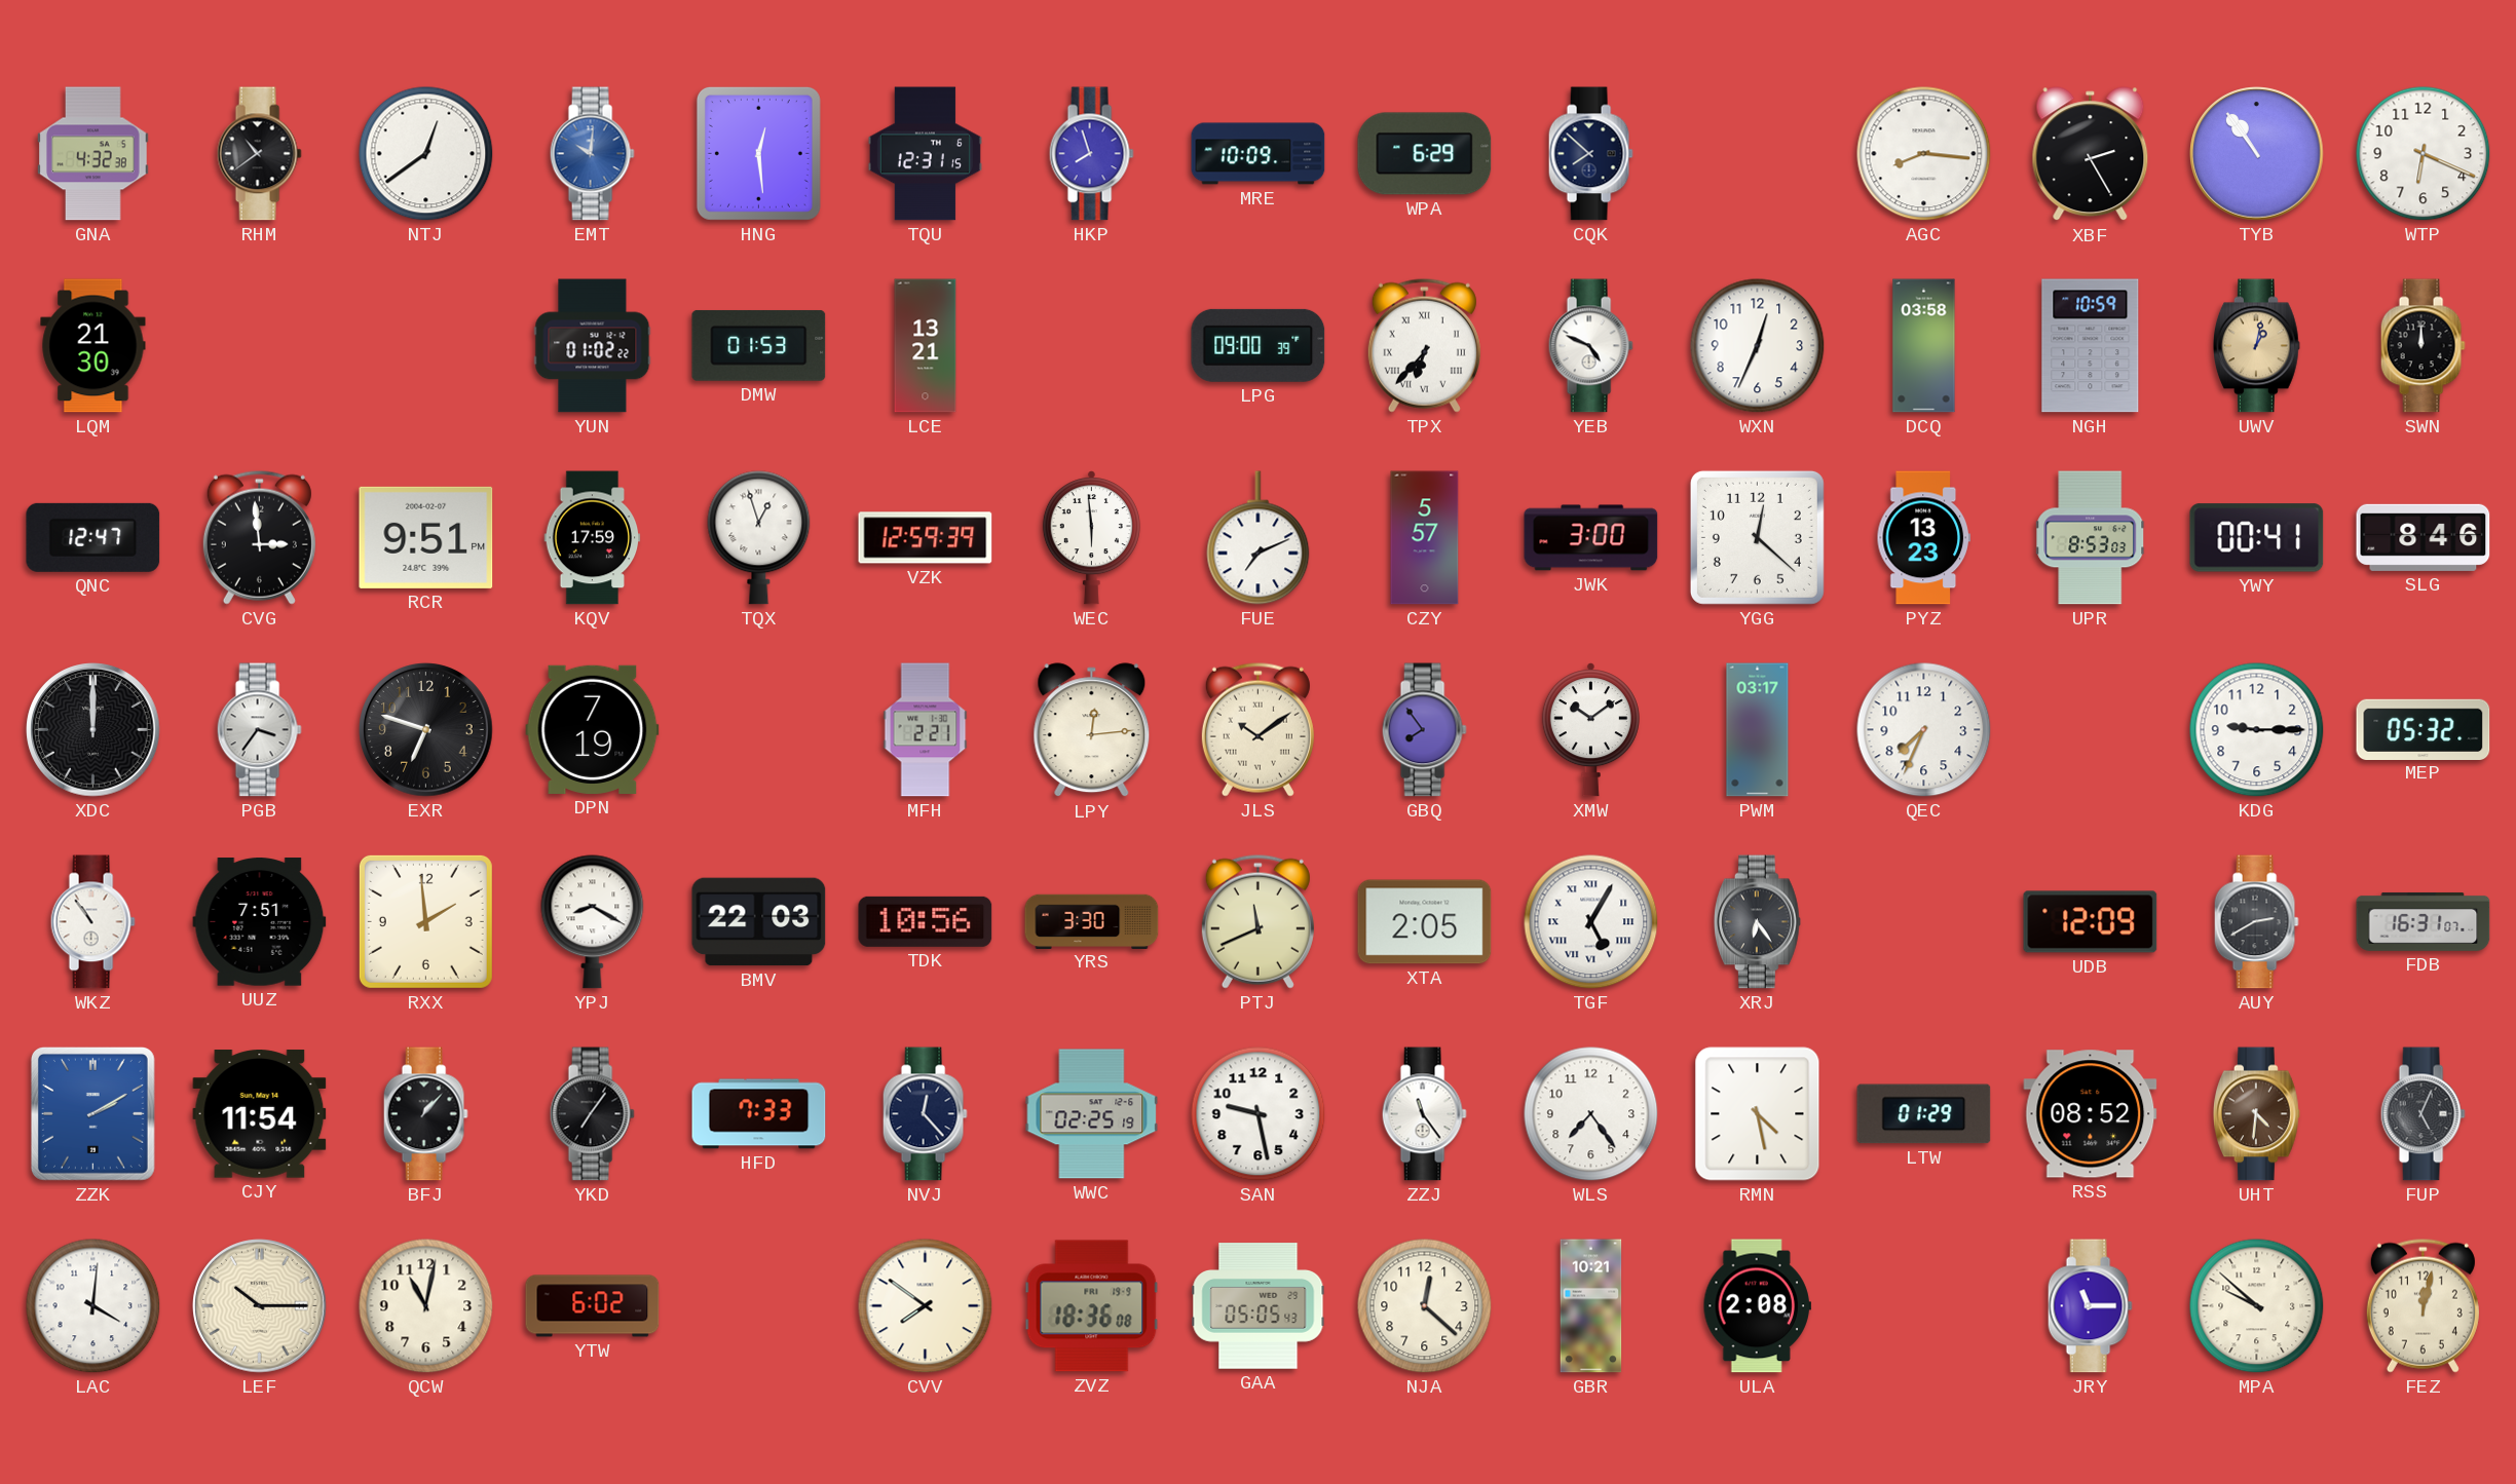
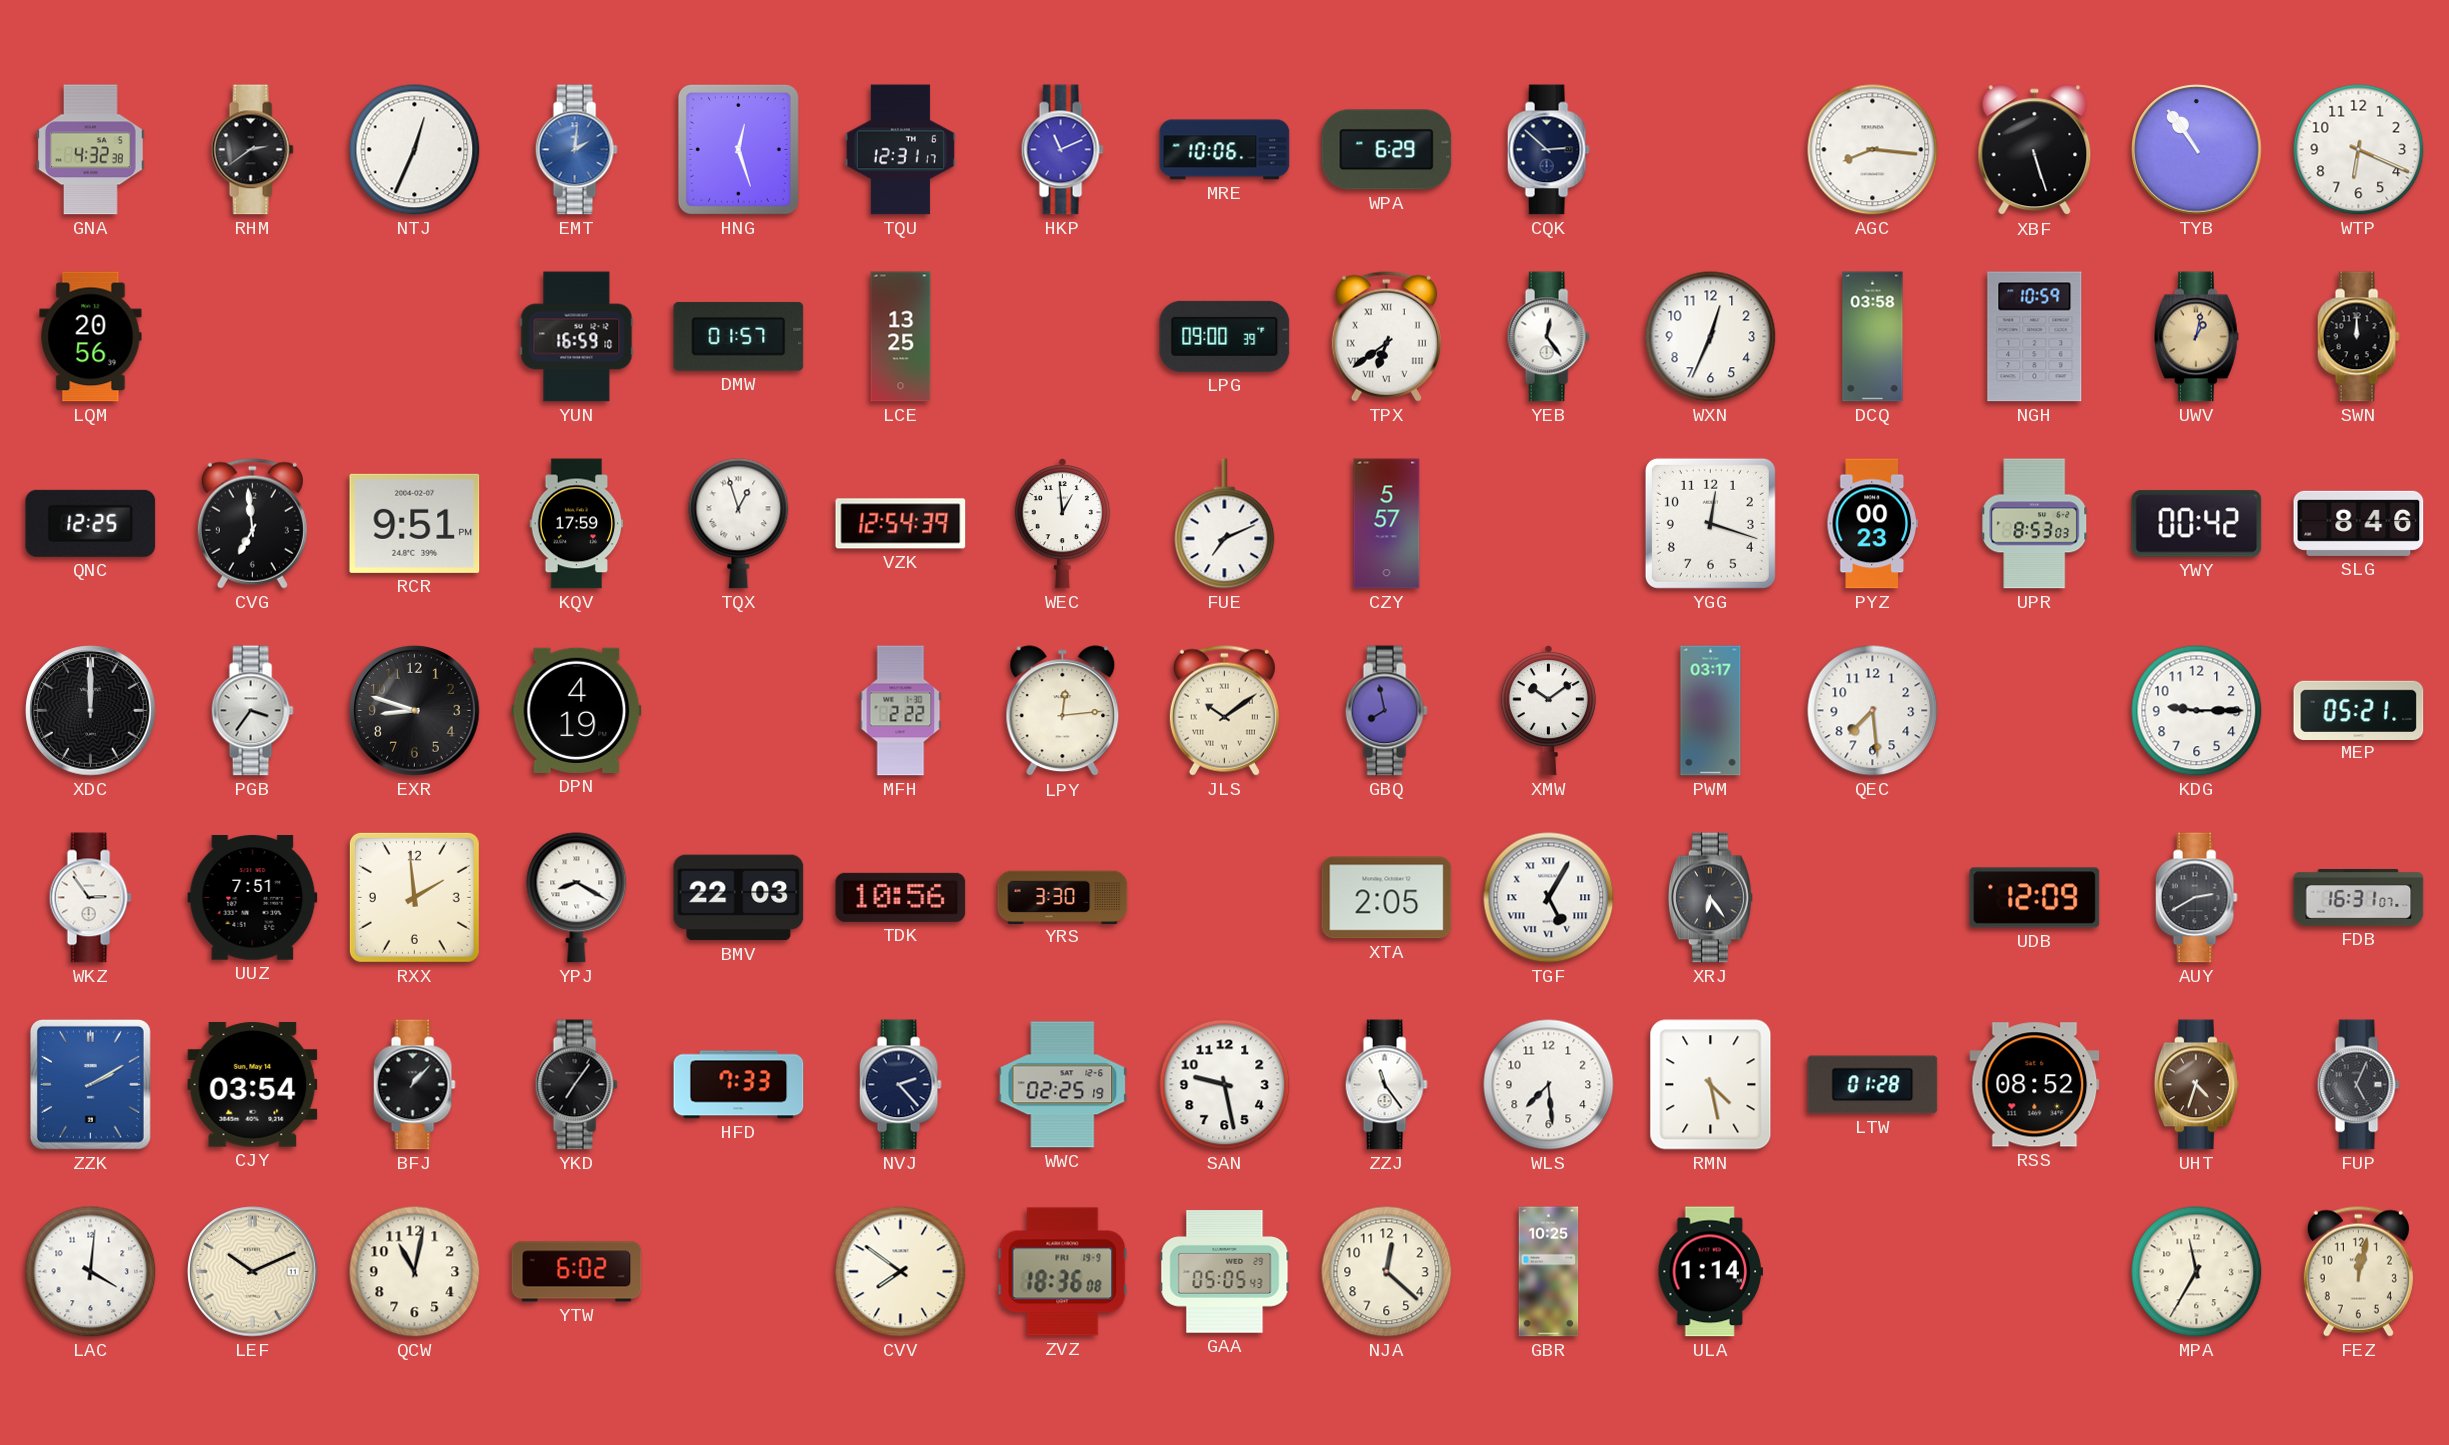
RHM: 10:39 -> 2:39 (252, 150)
NTJ: 12:39 -> 12:34 (415, 150)
EMT: 10:01 -> 2:01 (576, 150)
HNG: 12:29 -> 12:27 (738, 149)
TQU: 12:31:15 -> 12:31:17 (900, 150)
HKP: 7:57 -> 11:11 (1062, 150)
MRE: 10:09 -> 10:06 (1225, 150)
CQK: 7:52 -> 2:52 (1548, 150)
XBF: 2:25 -> 5:27 (2035, 150)
LQM: 21:30 -> 20:56 (91, 337)
YUN: 01:02 -> 16:59 (577, 337)
DMW: 01:53 -> 01:57 (739, 336)
LCE: 13:21 -> 13:25 (901, 337)
TPX: 6:37 -> 6:39 (1386, 336)
YEB: 4:49 -> 12:24 (1548, 337)
QNC: 12:47 -> 12:25 (91, 523)
CVG: 2:59 -> 6:59 (252, 523)
VZK: 12:59 -> 12:54 (901, 524)
WEC: 5:59 -> 12:59 (1062, 524)
JWK: 3:00 -> none (1591, 538)
YGG: 12:22 -> 12:18 (1710, 523)
PYZ: 13:23 -> 00:23 (1872, 524)
YWY: 00:41 -> 00:42 (2197, 524)
EXR: 6:48 -> 8:48 (415, 711)
DPN: 7:19 -> 4:19 (577, 710)
MFH: 2:21 -> 2:22 (901, 711)
GBQ: 7:54 -> 7:58 (1386, 711)
QEC: 7:34 -> 7:29 (1873, 711)
MEP: 05:32 -> 05:21 (2359, 710)
WKZ: 10:54 -> 2:54 (90, 898)
PTJ: 11:41 -> none (1257, 921)
CJY: 11:54 -> 03:54 (253, 1085)
NVJ: 12:23 -> 2:23 (900, 1085)
WLS: 7:24 -> 7:29 (1549, 1085)
LTW: 01:29 -> 01:28 (1873, 1085)
UHT: 4:31 -> 4:33 (2196, 1085)
LEF: 10:15 -> 10:11 (253, 1272)
GBR: 10:21 -> 10:25 (1549, 1272)
ULA: 2:08 -> 1:14 (1710, 1272)
JRY: 11:15 -> none (2090, 1306)
MPA: 9:52 -> 11:35 (2197, 1272)
